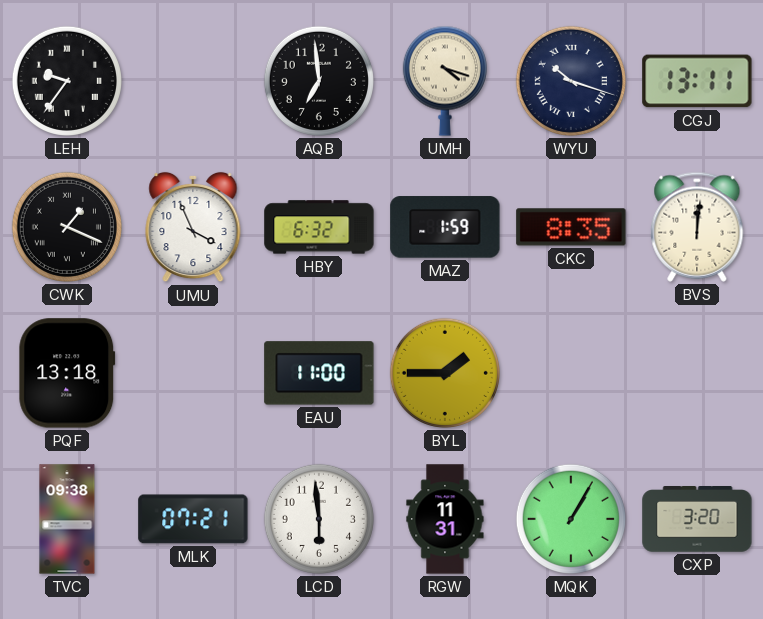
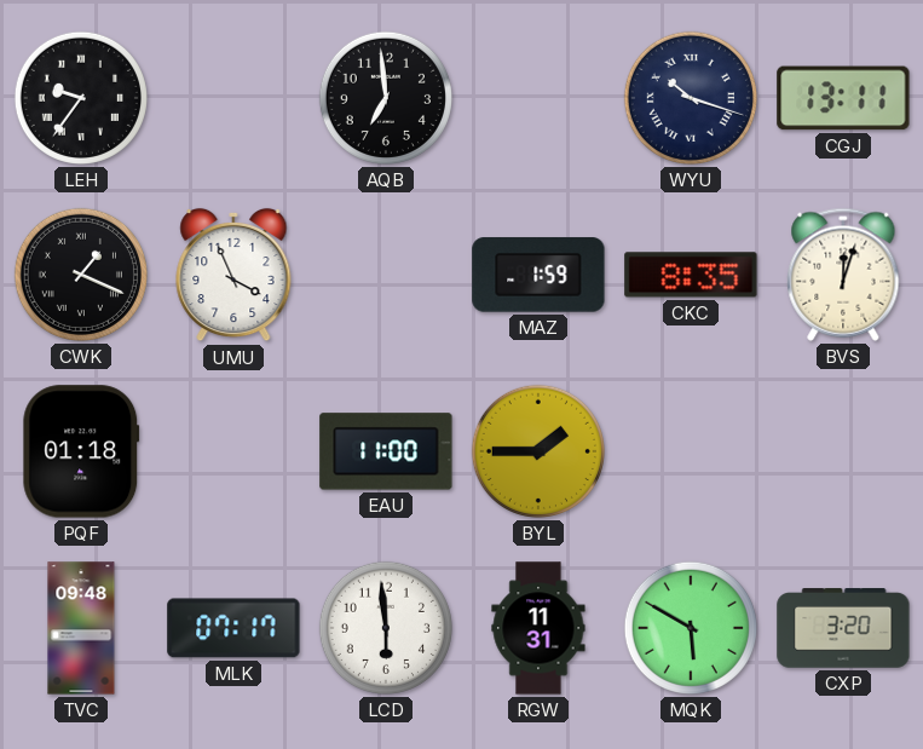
UMH: 4:18 -> none (445, 81)
HBY: 6:32 -> none (319, 227)
BVS: 12:01 -> 12:03 (843, 275)
PQF: 13:18 -> 01:18 (81, 451)
TVC: 09:38 -> 09:48 (81, 628)
MLK: 07:21 -> 07:17 (233, 628)
MQK: 1:05 -> 5:50 (691, 628)
